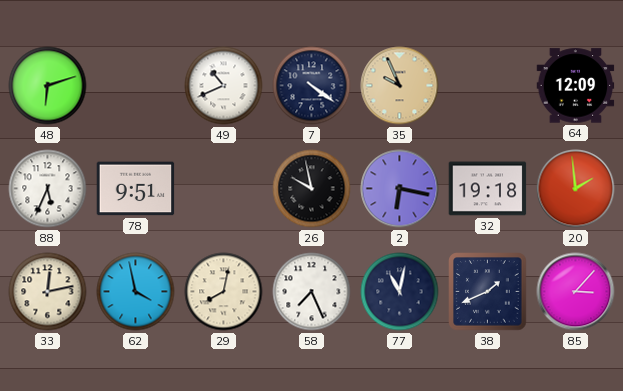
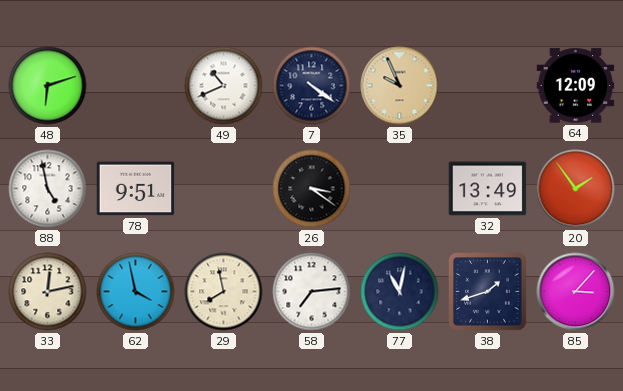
88: 5:34 -> 4:58 (48, 189)
26: 9:58 -> 3:21 (312, 189)
2: 6:17 -> none (400, 189)
32: 19:18 -> 13:49 (488, 189)
20: 1:59 -> 1:54 (576, 189)
29: 8:02 -> 7:58 (224, 292)
58: 7:26 -> 7:14 (312, 292)
38: 1:41 -> 1:42 (488, 292)
